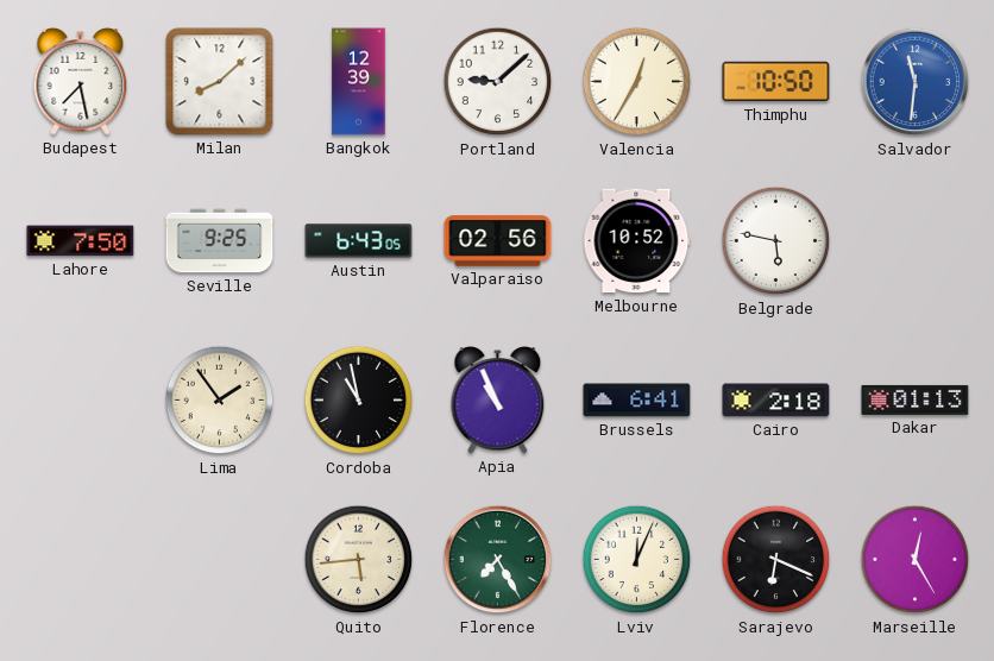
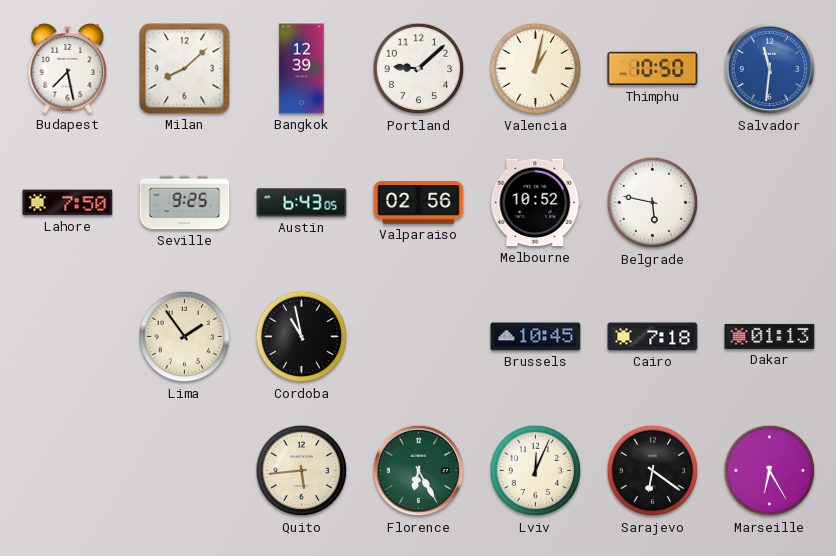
Valencia: 12:35 -> 1:02 (536, 69)
Apia: 10:56 -> none (498, 401)
Brussels: 6:41 -> 10:45 (536, 337)
Cairo: 2:18 -> 7:18 (653, 337)
Florence: 7:25 -> 6:25 (419, 471)
Sarajevo: 6:19 -> 6:21 (653, 471)
Marseille: 12:25 -> 6:25 (770, 471)
